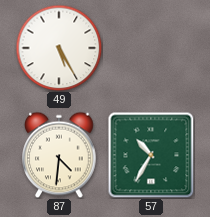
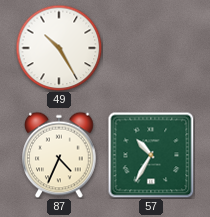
49: 5:25 -> 10:25 (59, 48)
87: 4:31 -> 4:34 (59, 155)
